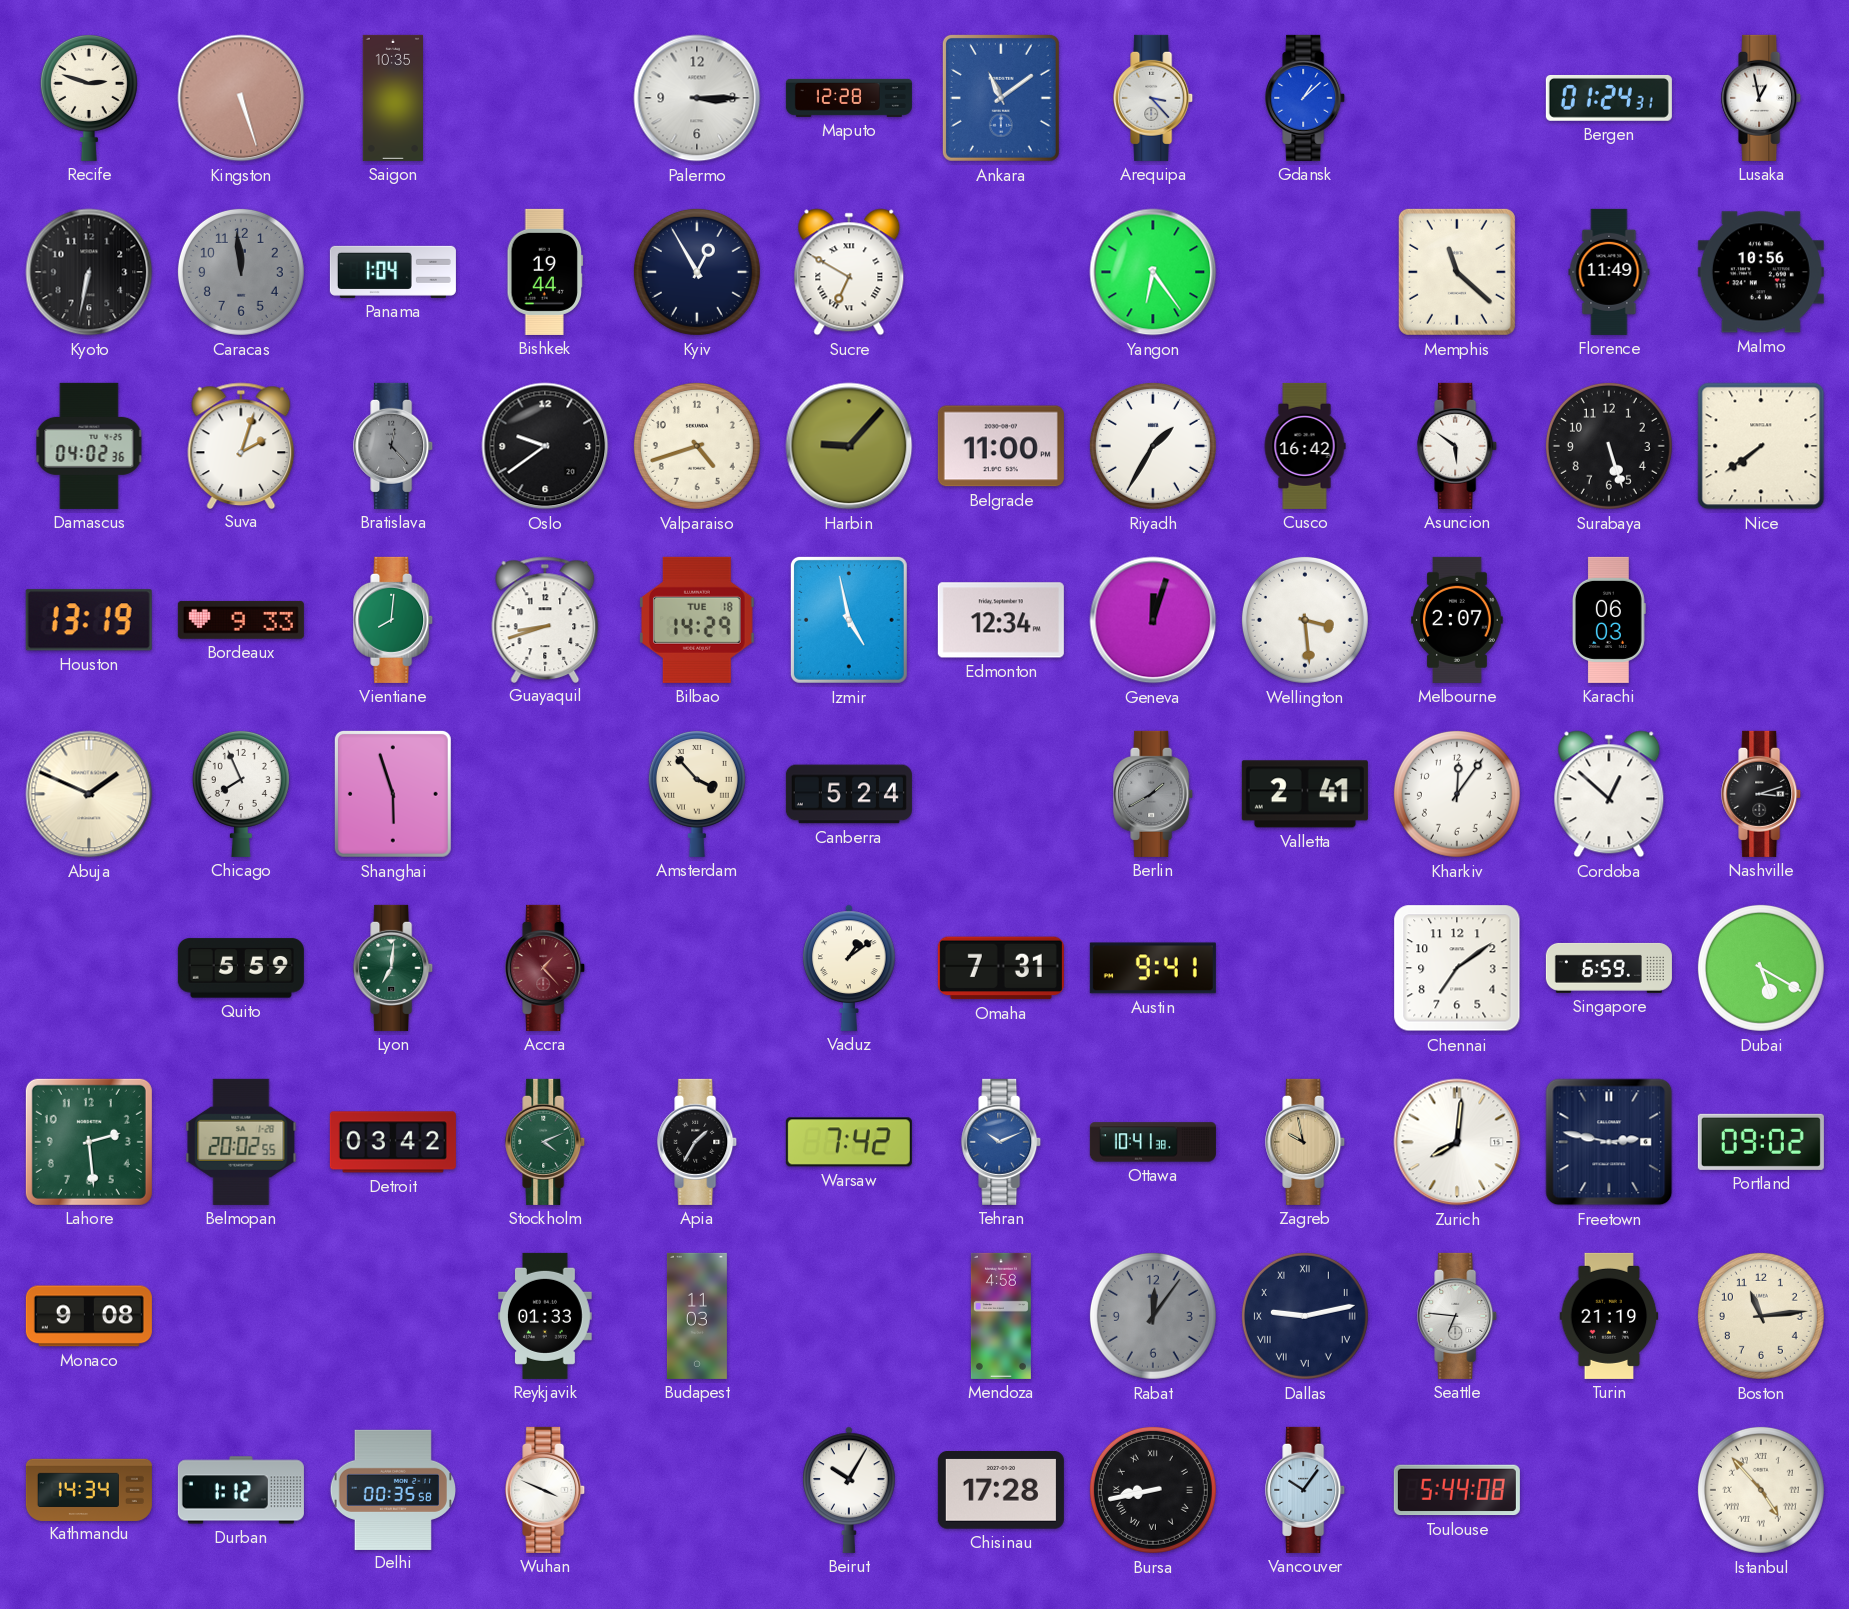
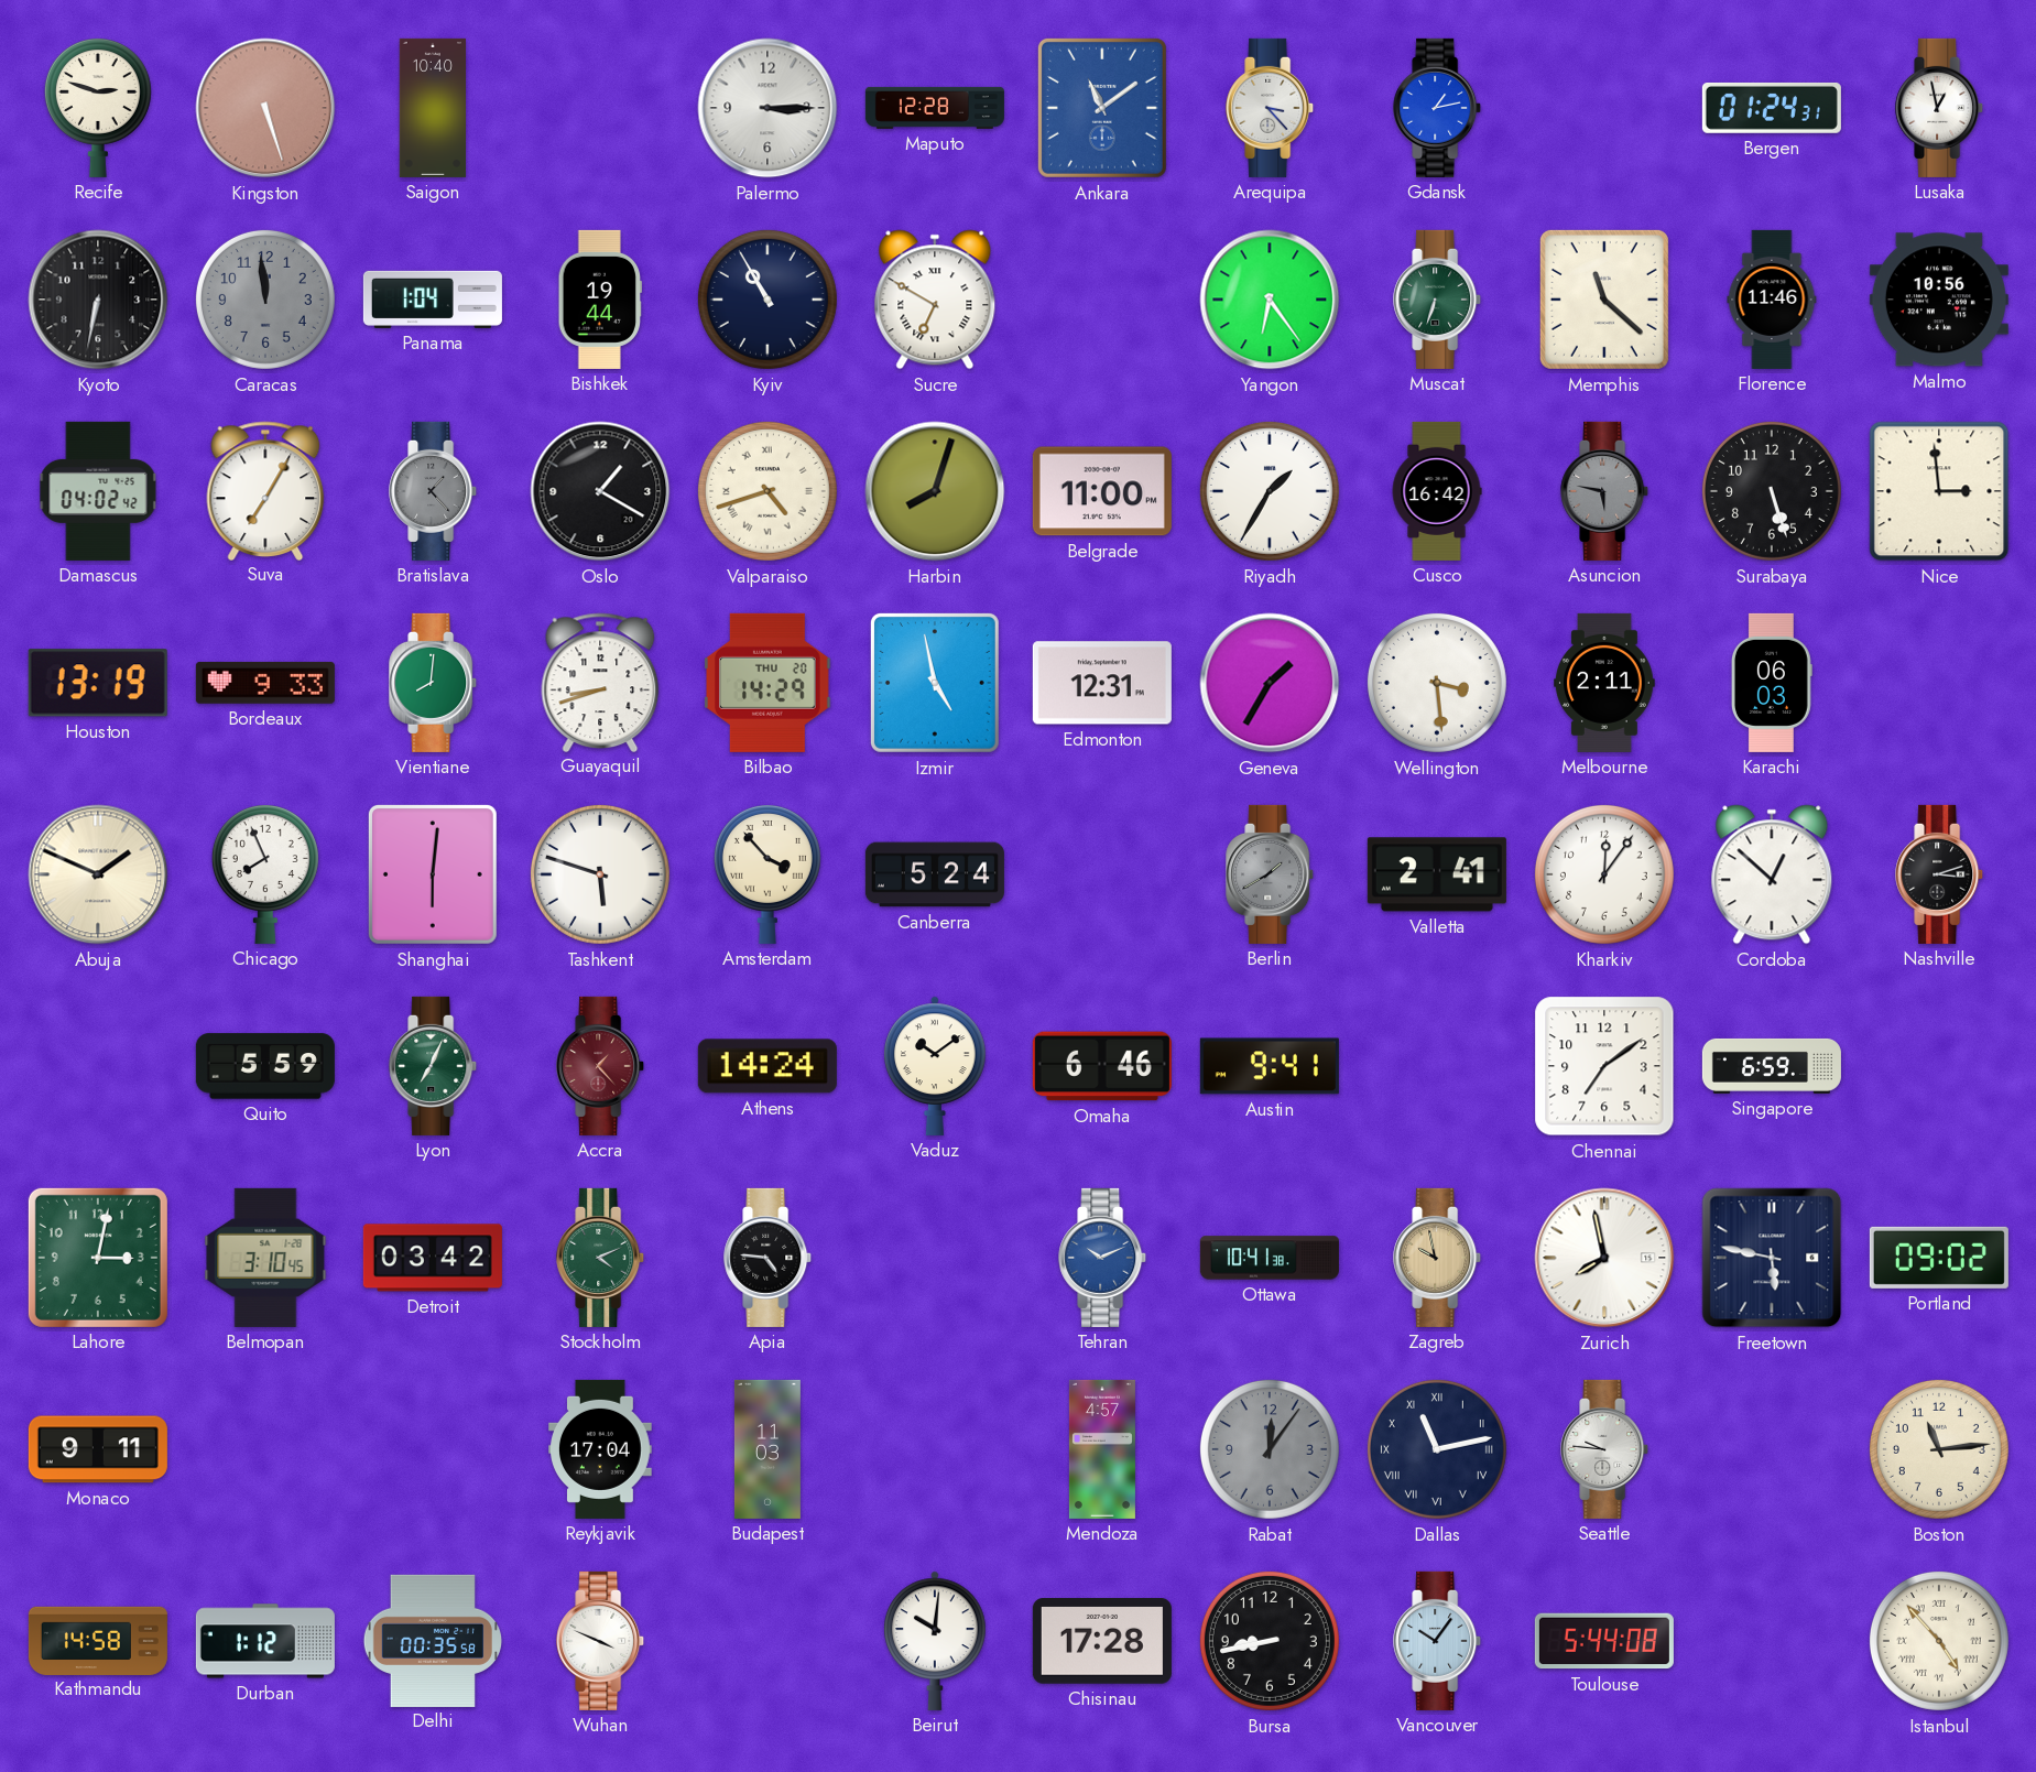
Saigon: 10:35 -> 10:40 (432, 108)
Gdansk: 1:08 -> 1:13 (1438, 108)
Kyiv: 12:55 -> 10:55 (767, 300)
Muscat: none -> 6:33 (1438, 300)
Florence: 11:49 -> 11:46 (1772, 300)
Damascus: 04:02:36 -> 04:02:42 (98, 491)
Suva: 2:03 -> 7:05 (265, 490)
Bratislava: 12:23 -> 1:23 (434, 491)
Oslo: 9:39 -> 1:20 (600, 491)
Valparaiso numerals: Arabic -> Roman (767, 491)
Harbin: 9:07 -> 8:03 (935, 491)
Asuncion: 5:51 -> 5:47 (1605, 491)
Asuncion dial: white -> grey (1605, 491)
Nice: 7:39 -> 2:59 (1939, 491)
Bilbao date: TUE 18 -> THU 20 (767, 683)
Edmonton: 12:34 -> 12:31 (1102, 683)
Geneva: 12:03 -> 1:35 (1270, 683)
Melbourne: 2:07 -> 2:11 (1604, 683)
Shanghai: 5:57 -> 6:01 (433, 874)
Tashkent: none -> 5:48 (600, 874)
Lyon: 7:01 -> 7:04 (434, 1066)
Athens: none -> 14:24 (767, 1066)
Vaduz: 1:09 -> 10:09 (935, 1066)
Omaha: 7:31 -> 6:46 (1102, 1066)
Dubai: 5:20 -> none (1761, 968)
Lahore: 2:29 -> 3:02 (98, 1258)
Belmopan: 20:02 -> 3:10 (265, 1258)
Apia: 1:35 -> 4:46 (769, 1258)
Warsaw: 7:42 -> none (849, 1142)
Zurich: 8:01 -> 7:58 (1604, 1258)
Freetown: 2:47 -> 5:47 (1772, 1258)
Monaco: 9:08 -> 9:11 (98, 1449)
Reykjavik: 01:33 -> 17:04 (601, 1449)
Mendoza: 4:58 -> 4:57 (1102, 1449)
Dallas: 9:13 -> 11:13 (1437, 1449)
Seattle: 6:46 -> 9:46 (1605, 1449)
Turin: 21:19 -> none (1609, 1316)
Kathmandu: 14:34 -> 14:58 (98, 1640)
Beirut: 10:05 -> 10:01 (935, 1641)
Bursa numerals: Roman -> Arabic (1270, 1641)
